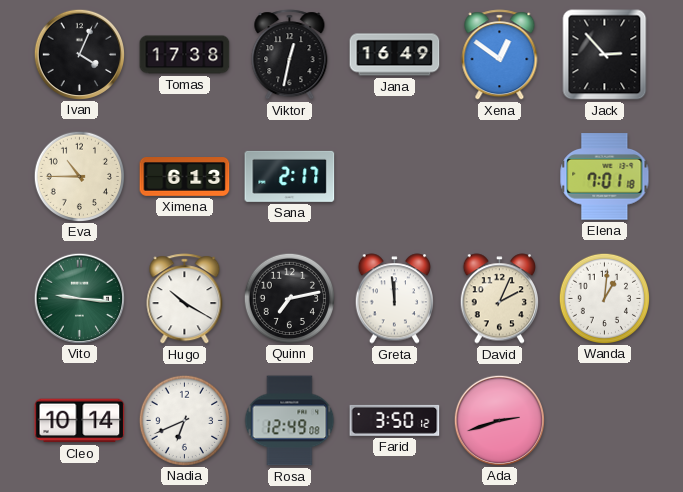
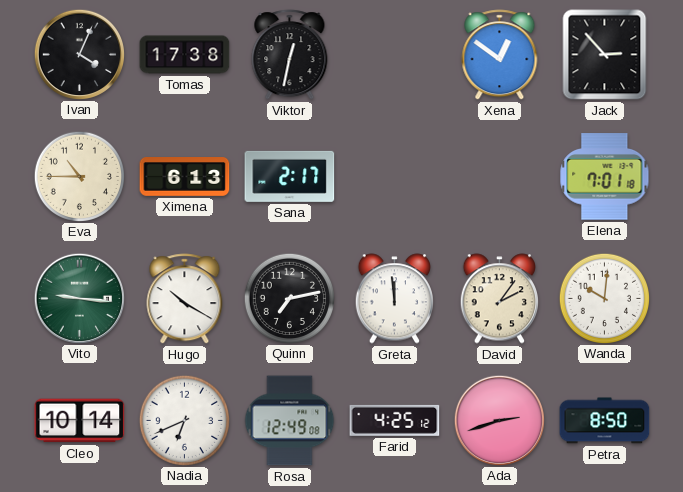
Jana: 16:49 -> none (395, 55)
David: 2:04 -> 2:06 (499, 299)
Wanda: 1:01 -> 10:01 (604, 298)
Farid: 3:50 -> 4:25 (395, 420)
Petra: none -> 8:50 (605, 421)
